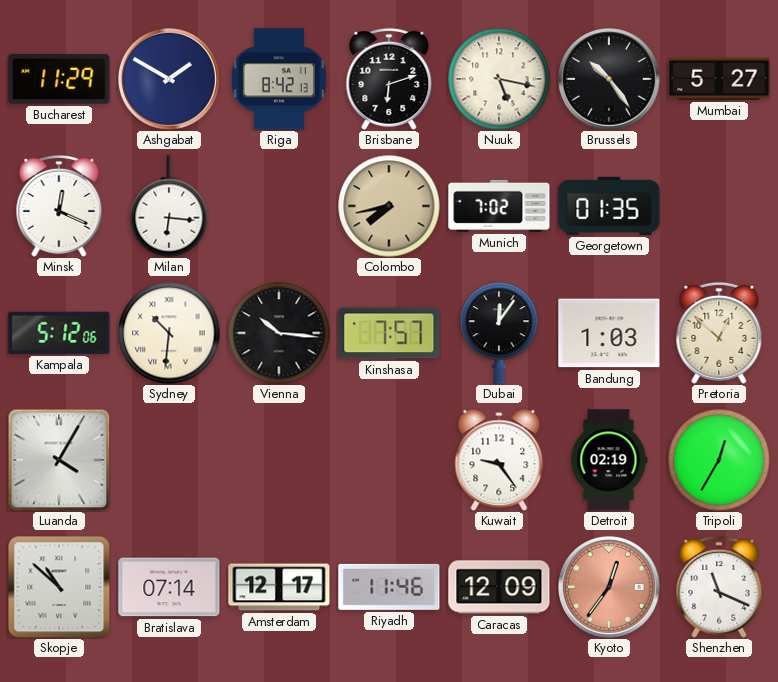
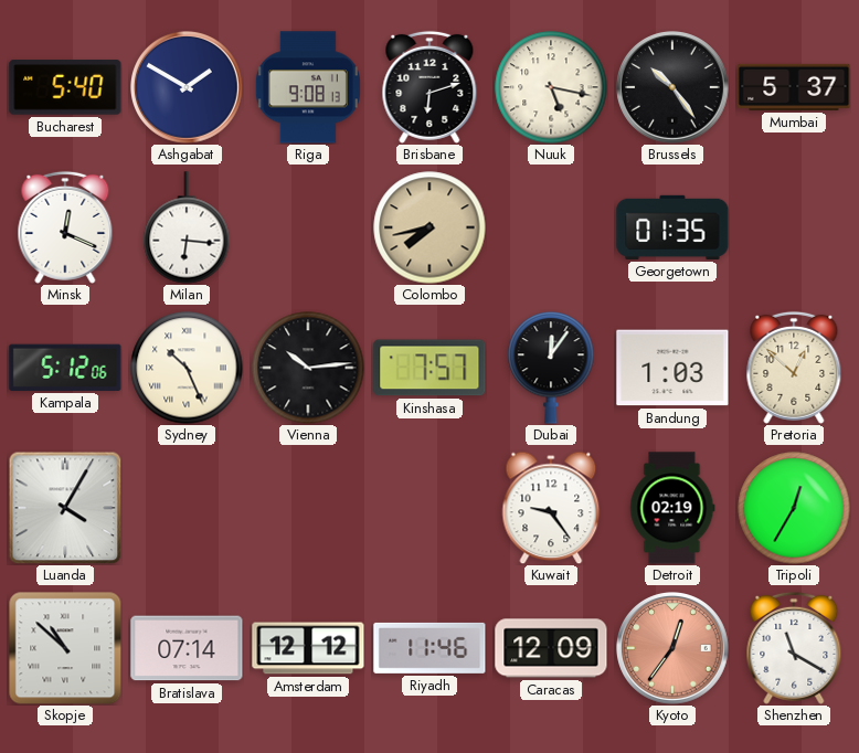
Bucharest: 11:29 -> 5:40 (65, 87)
Riga: 8:42 -> 9:08 (308, 87)
Mumbai: 5:27 -> 5:37 (794, 87)
Munich: 7:02 -> none (499, 206)
Sydney: 10:31 -> 10:26 (187, 368)
Vienna: 10:16 -> 10:14 (308, 368)
Amsterdam: 12:17 -> 12:12 (308, 648)
Shenzhen: 11:19 -> 11:20 (794, 648)
